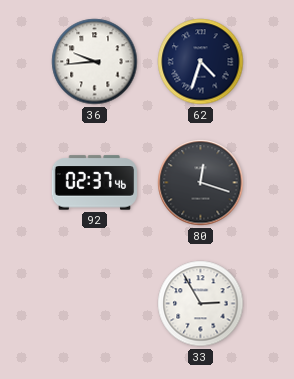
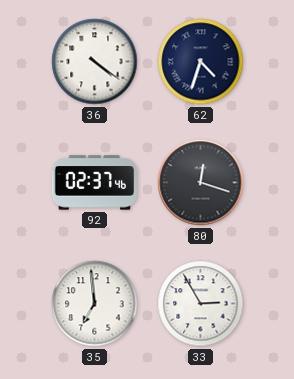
36: 9:44 -> 4:21 (95, 62)
35: none -> 6:59 (95, 304)
